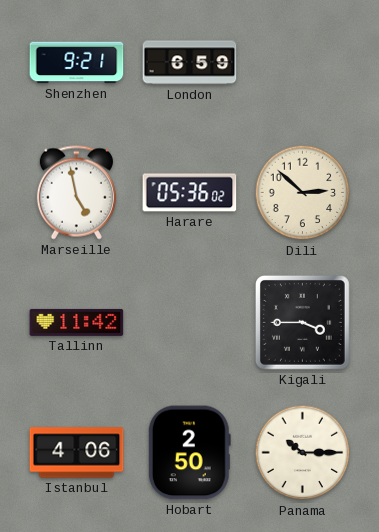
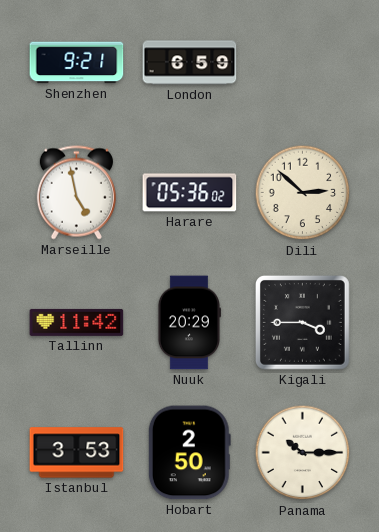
Nuuk: none -> 20:29 (189, 323)
Istanbul: 4:06 -> 3:53 (77, 453)
